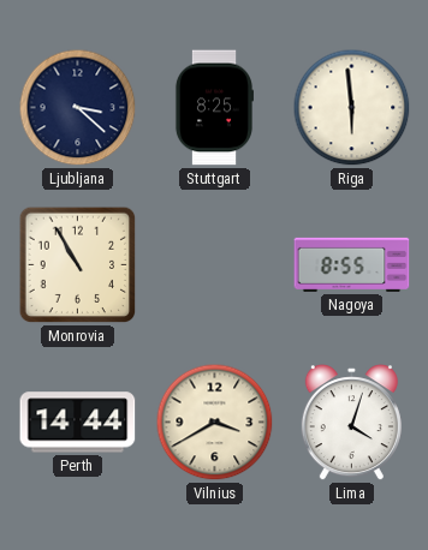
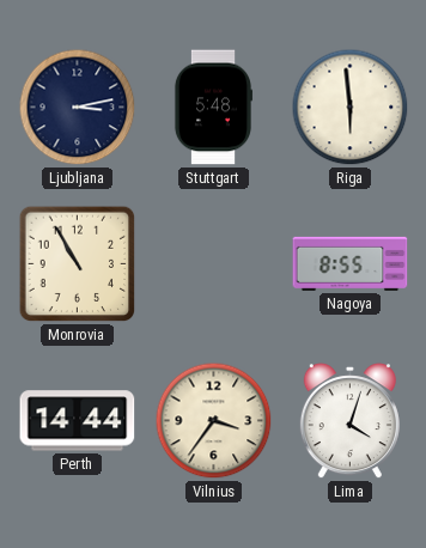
Ljubljana: 3:22 -> 3:13 (78, 108)
Stuttgart: 8:25 -> 5:48 (213, 108)
Vilnius: 3:40 -> 3:36 (214, 421)
